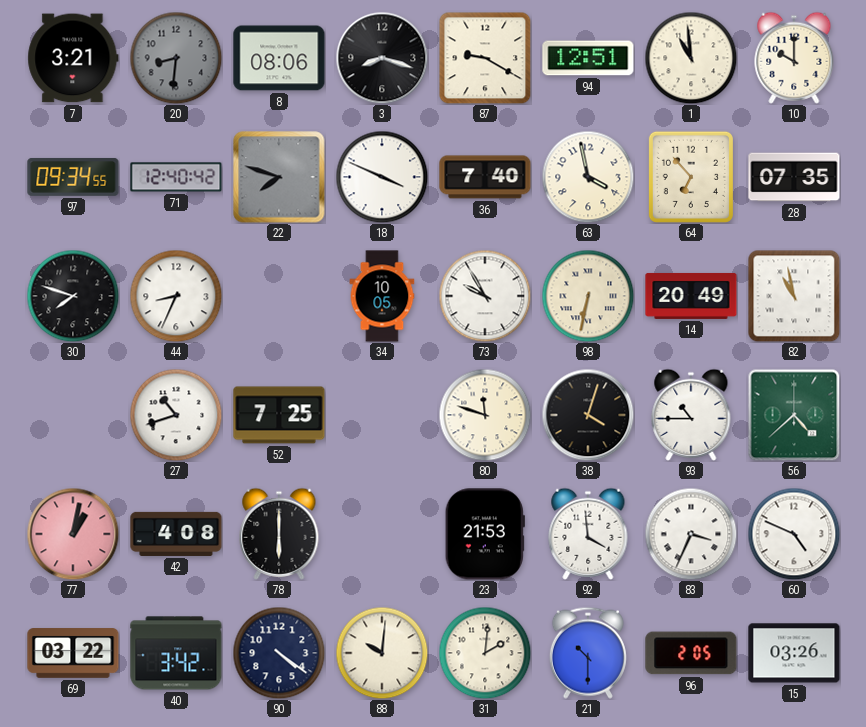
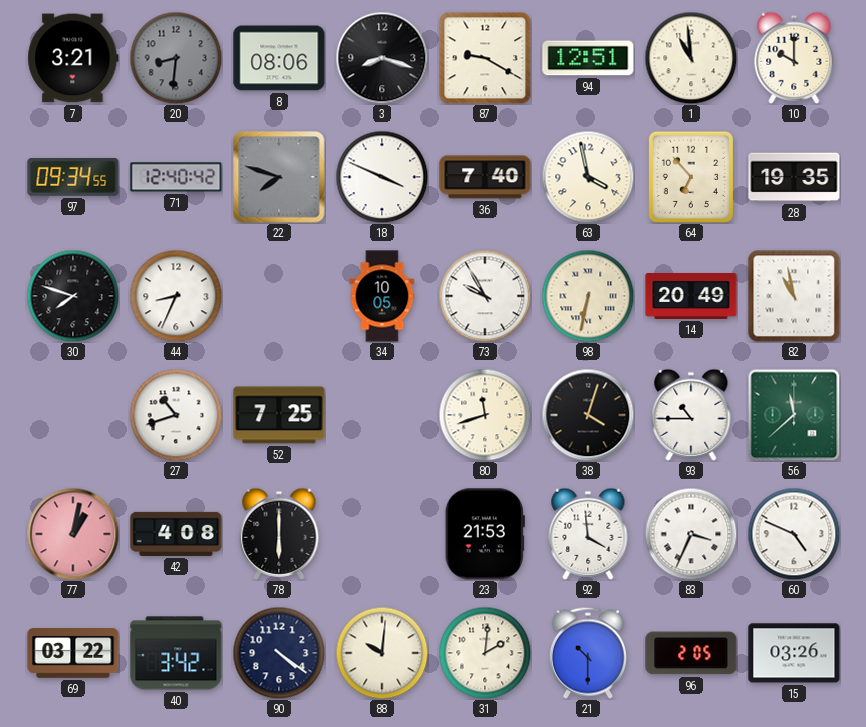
28: 07:35 -> 19:35 (794, 177)
80: 11:48 -> 11:42 (485, 415)
56: 4:38 -> 11:38 (794, 415)
